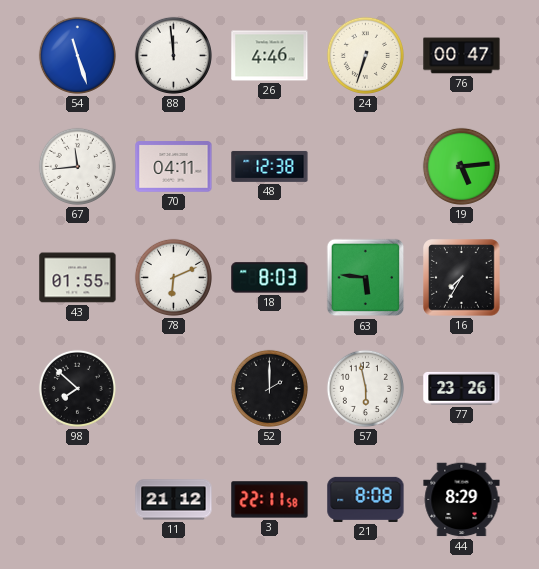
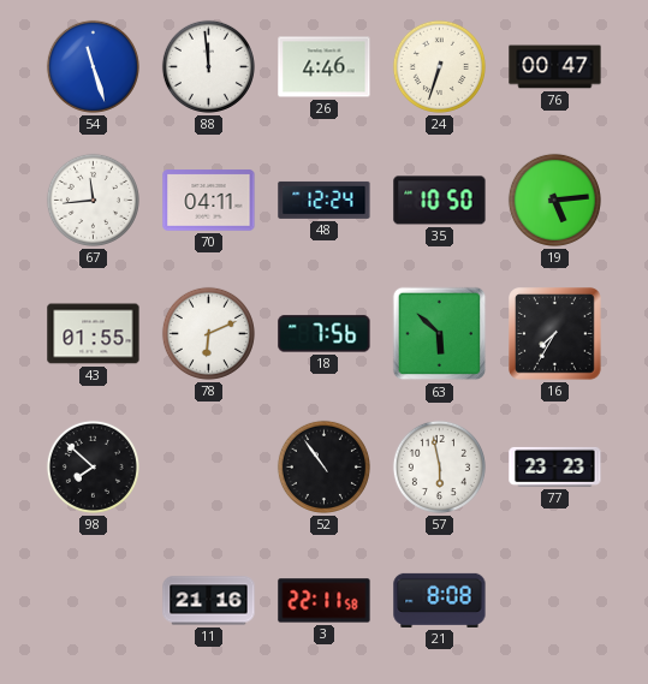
48: 12:38 -> 12:24 (325, 200)
35: none -> 10:50 (440, 201)
18: 8:03 -> 7:56 (325, 334)
63: 5:46 -> 5:52 (440, 334)
52: 2:00 -> 10:54 (323, 466)
77: 23:26 -> 23:23 (555, 466)
11: 21:12 -> 21:16 (209, 601)
44: 8:29 -> none (462, 500)
